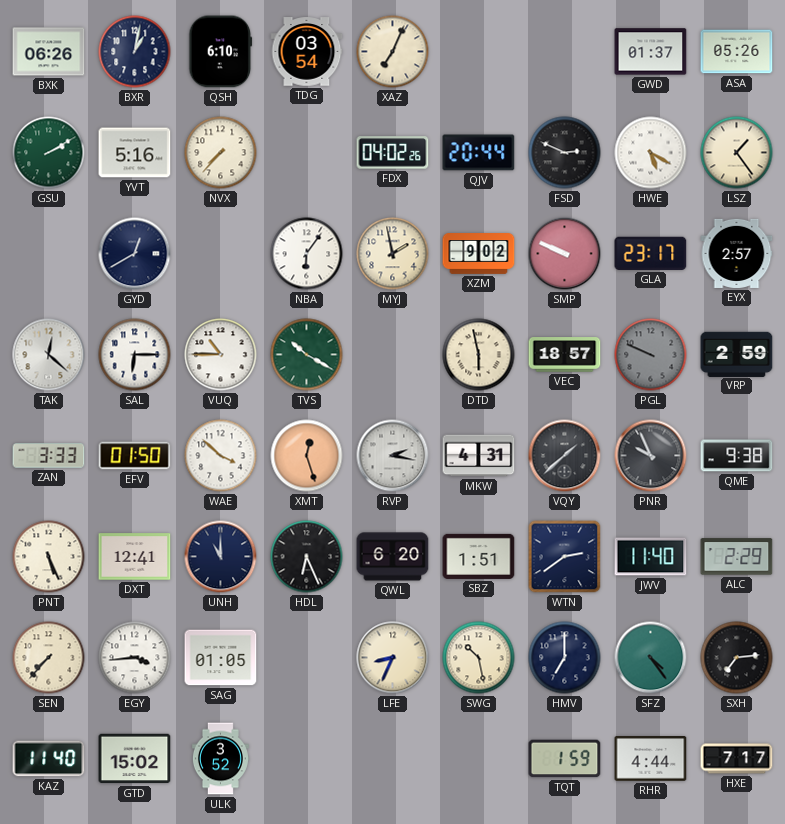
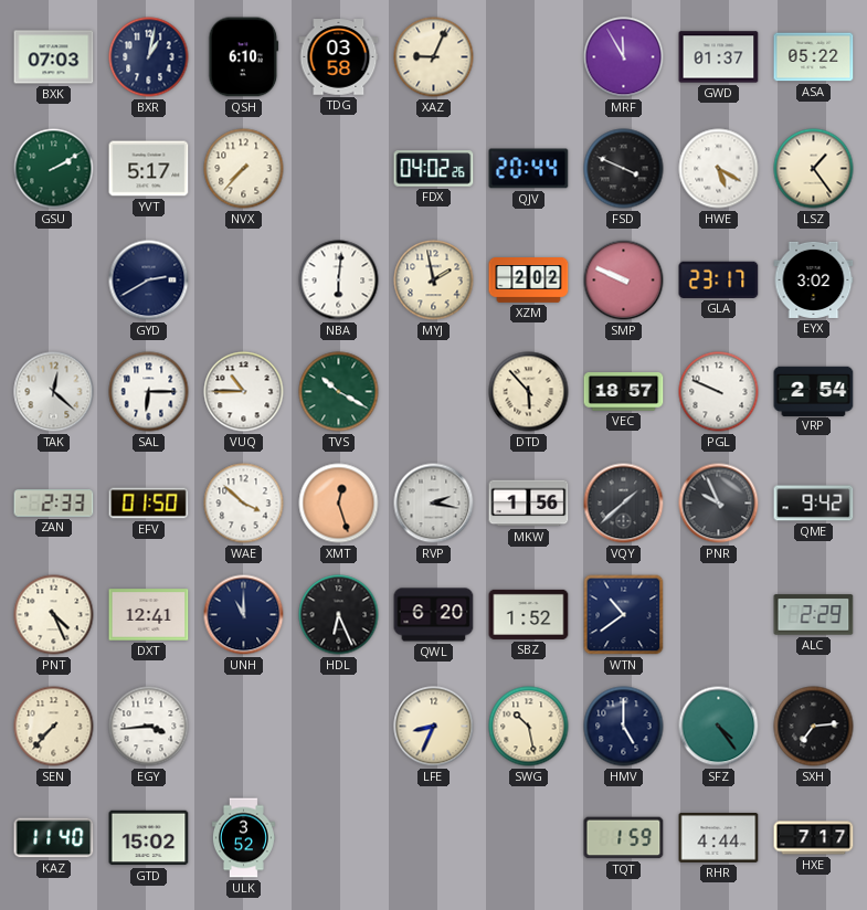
BXK: 06:26 -> 07:03 (54, 57)
TDG: 03:54 -> 03:58 (339, 57)
XAZ: 7:04 -> 9:04 (434, 57)
MRF: none -> 11:55 (624, 57)
ASA: 05:26 -> 05:22 (814, 57)
YVT: 5:16 -> 5:17 (149, 169)
FSD: 2:49 -> 3:49 (624, 169)
GYD: 12:40 -> 2:40 (149, 281)
NBA: 6:06 -> 6:01 (339, 281)
XZM: 9:02 -> 2:02 (529, 281)
EYX: 2:57 -> 3:02 (814, 279)
DTD: 5:58 -> 5:53 (529, 392)
PGL dial: grey -> white (719, 392)
VRP: 2:59 -> 2:54 (814, 391)
ZAN: 3:33 -> 2:33 (54, 504)
MKW: 4:31 -> 1:56 (529, 504)
QME: 9:38 -> 9:42 (814, 504)
PNT: 5:26 -> 4:26 (54, 615)
SBZ: 1:51 -> 1:52 (529, 614)
WTN: 2:39 -> 10:39 (624, 615)
JWV: 11:40 -> none (651, 557)
SAG: 01:05 -> none (221, 658)
HMV: 7:00 -> 5:00 (624, 727)
